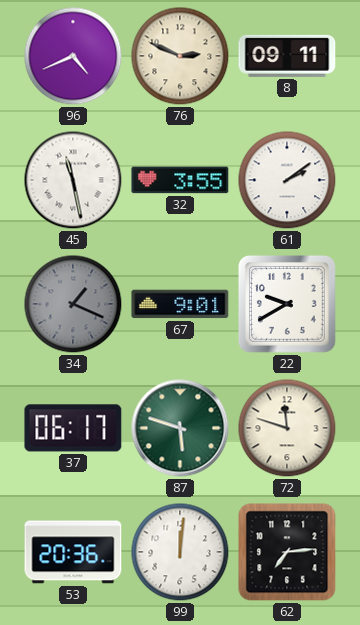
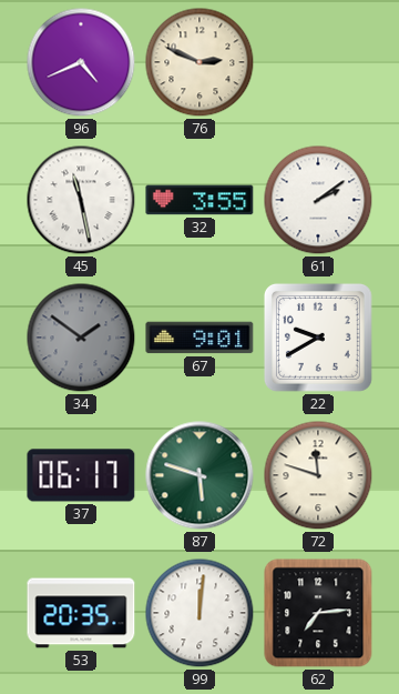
8: 09:11 -> none (287, 56)
34: 1:19 -> 1:51 (81, 338)
53: 20:36 -> 20:35 (81, 613)
